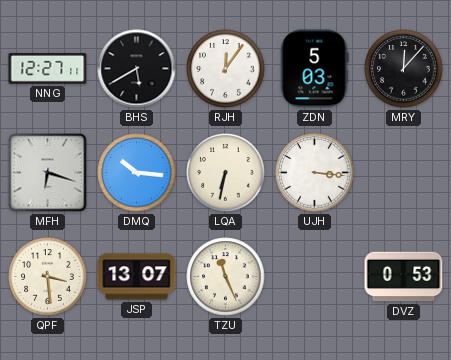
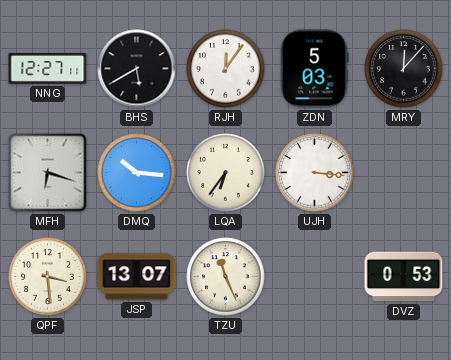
LQA: 6:32 -> 6:36 (226, 173)
